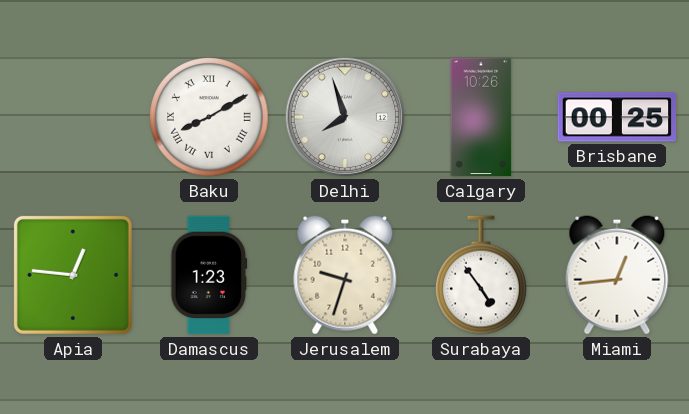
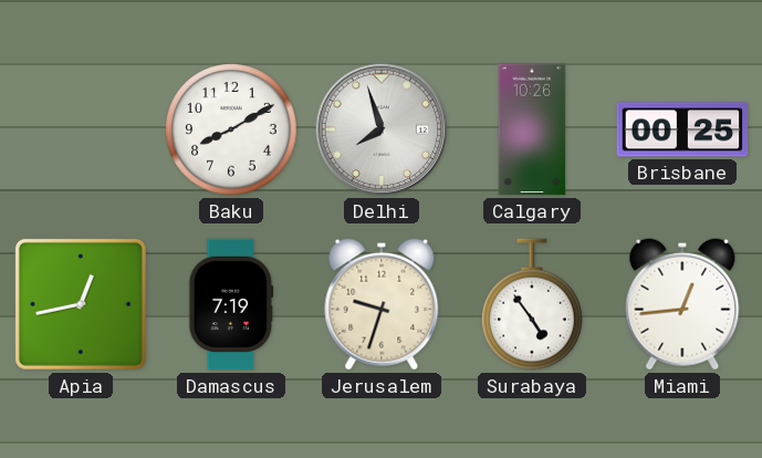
Baku numerals: Roman -> Arabic (231, 129)
Apia: 12:46 -> 12:43 (81, 304)
Damascus: 1:23 -> 7:19 (231, 304)
